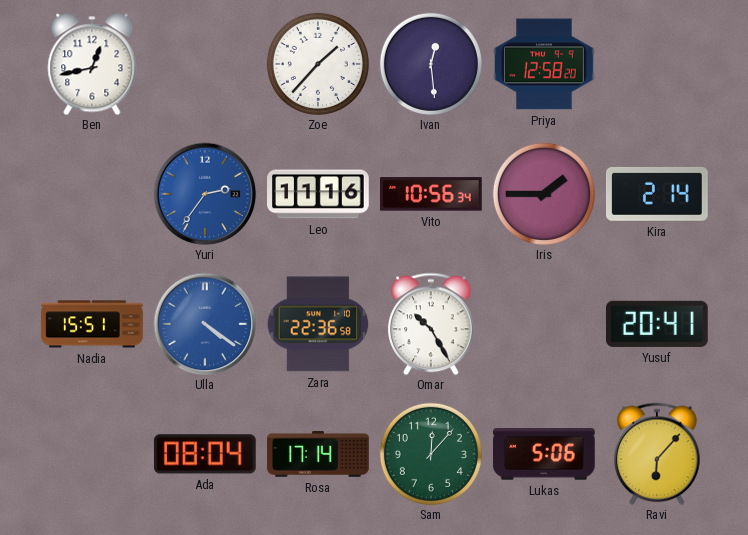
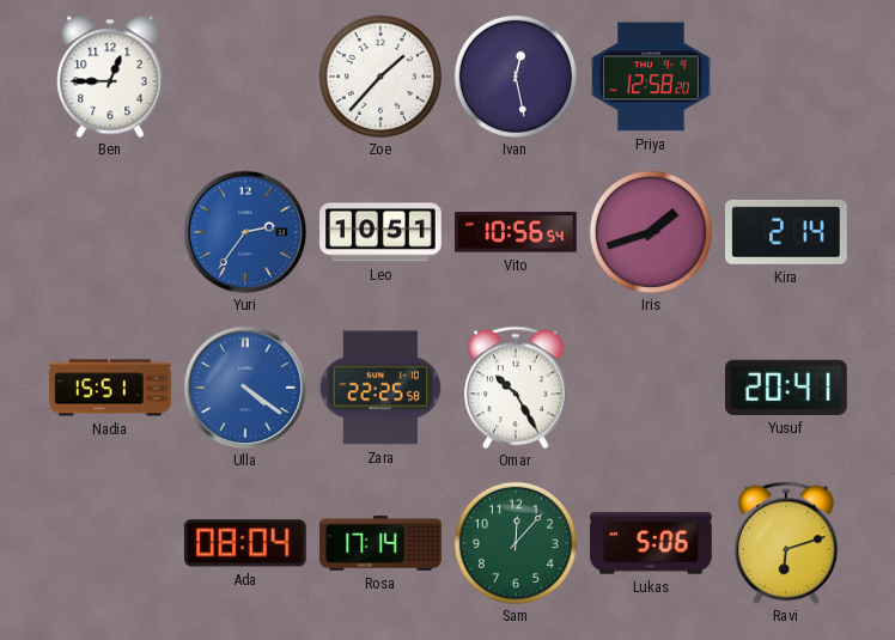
Ben: 12:43 -> 12:45 (110, 77)
Ivan: 12:29 -> 12:28 (516, 77)
Leo: 11:16 -> 10:51 (380, 232)
Vito: 10:56:34 -> 10:56:54 (517, 232)
Iris: 1:45 -> 1:42 (651, 232)
Zara: 22:36 -> 22:25 (380, 388)
Ravi: 6:07 -> 6:12 (787, 543)
